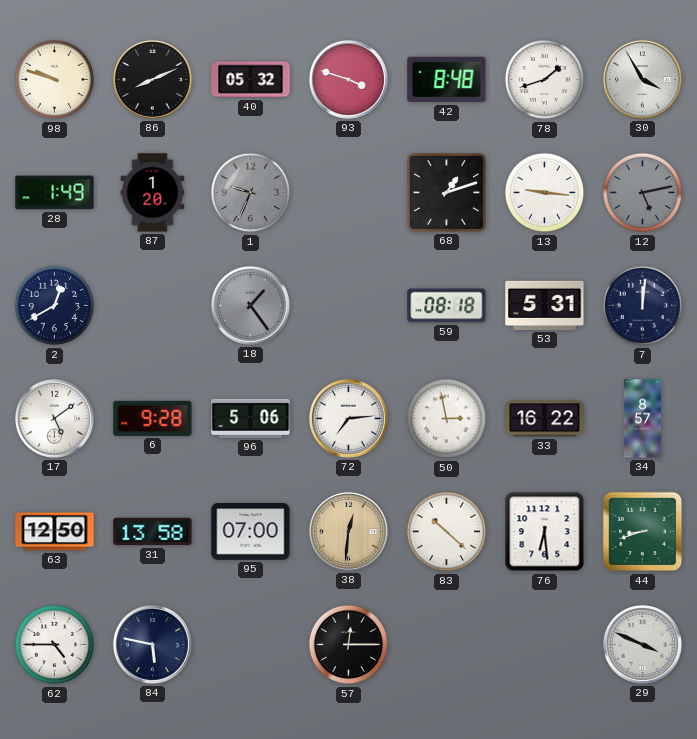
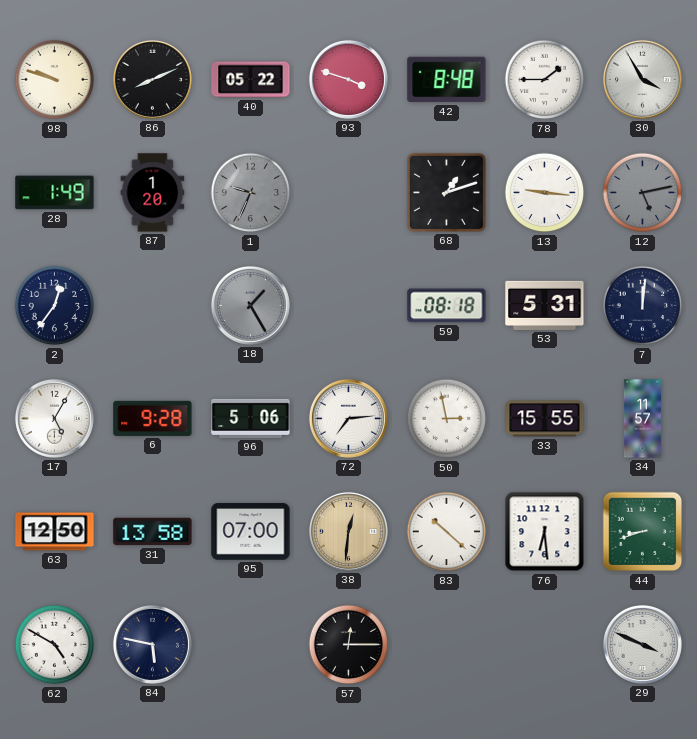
40: 05:32 -> 05:22 (251, 80)
78: 1:42 -> 1:45 (545, 80)
2: 12:40 -> 12:36 (55, 306)
18: 1:24 -> 1:25 (250, 305)
17: 5:09 -> 5:05 (54, 418)
33: 16:22 -> 15:55 (545, 419)
34: 8:57 -> 11:57 (642, 419)
62: 4:45 -> 4:50 (55, 645)
